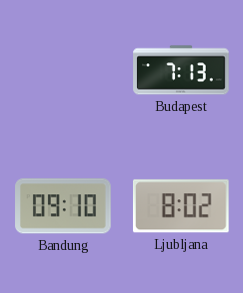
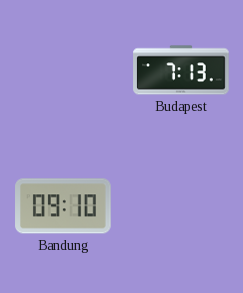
Ljubljana: 8:02 -> none (181, 206)
